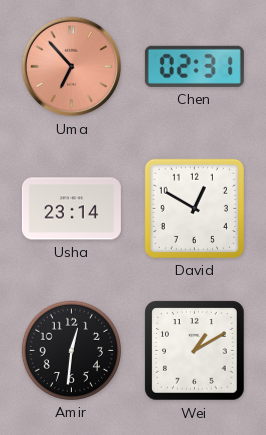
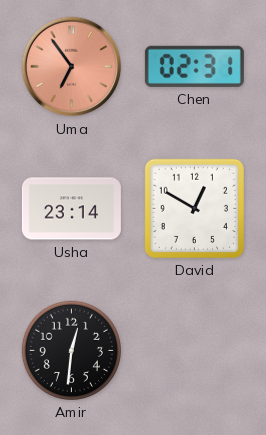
Uma: 6:53 -> 6:54 (72, 67)
Wei: 1:10 -> none (195, 351)
